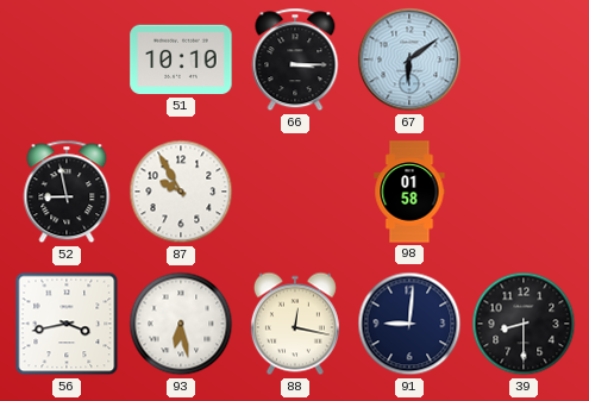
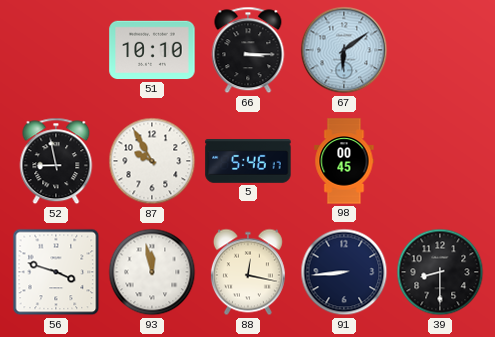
5: none -> 5:46 (248, 161)
98: 01:58 -> 00:45 (344, 161)
56: 3:43 -> 3:48 (56, 272)
93: 6:28 -> 11:58 (152, 272)
91: 9:01 -> 8:44 (344, 272)
